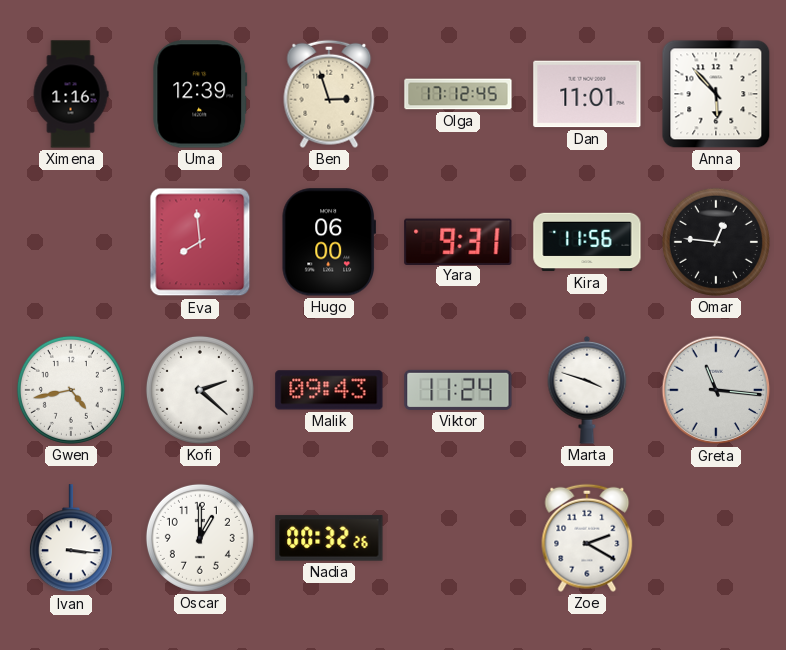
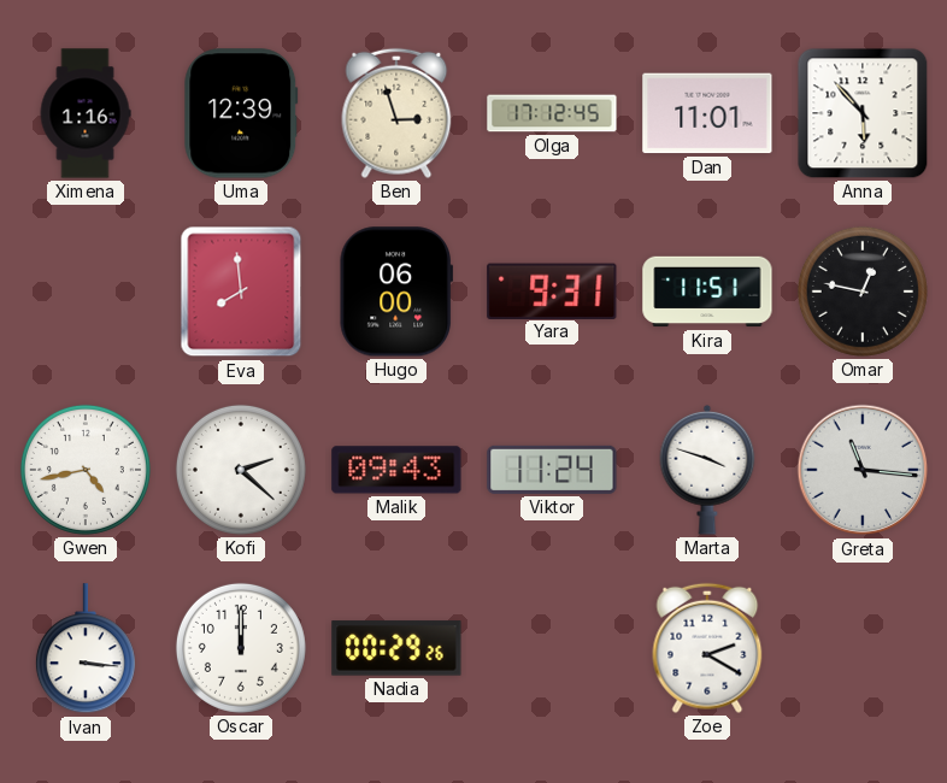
Kira: 11:56 -> 11:51 (707, 292)
Omar: 12:46 -> 12:47 (863, 292)
Oscar: 1:00 -> 12:00 (241, 648)
Nadia: 00:32 -> 00:29 (396, 648)
